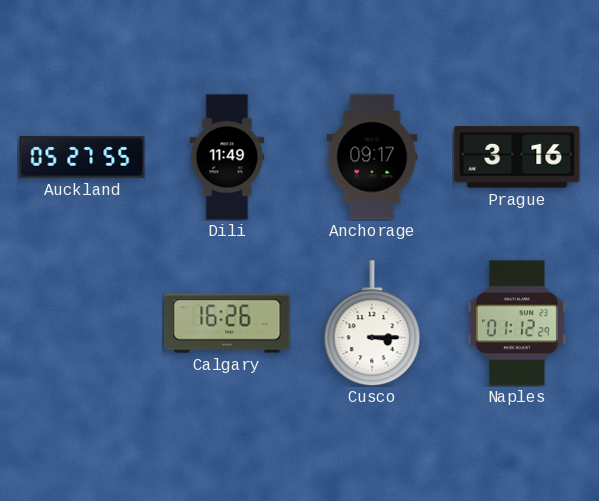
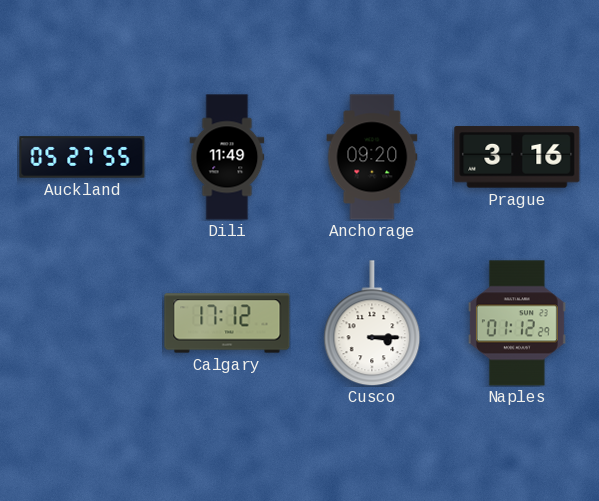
Anchorage: 09:17 -> 09:20 (372, 157)
Calgary: 16:26 -> 17:12 (227, 323)
